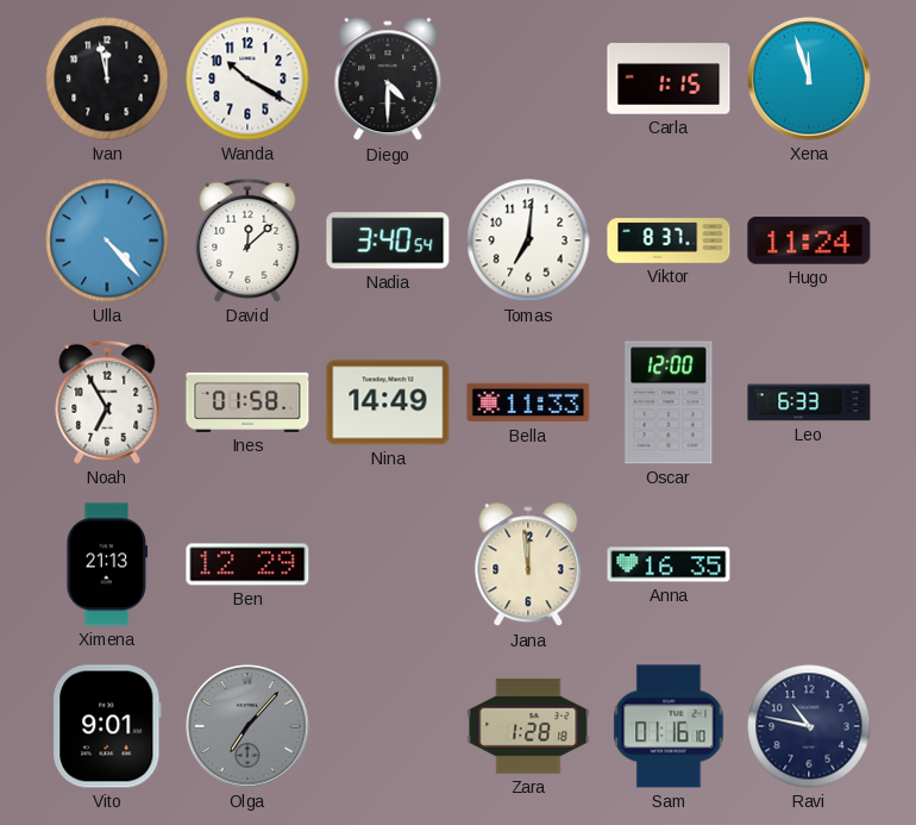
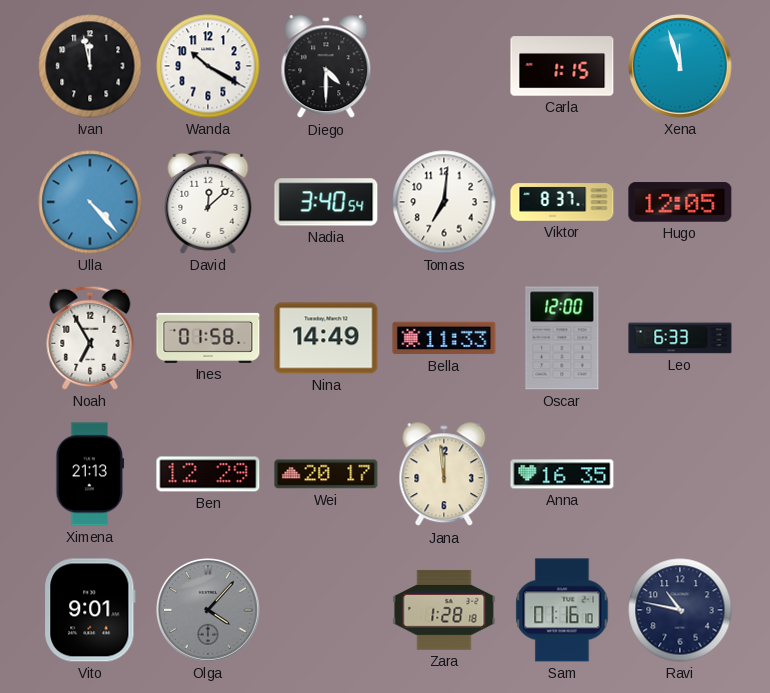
Hugo: 11:24 -> 12:05 (680, 202)
Wei: none -> 20:17 (326, 474)
Olga: 7:07 -> 4:07 (208, 610)
